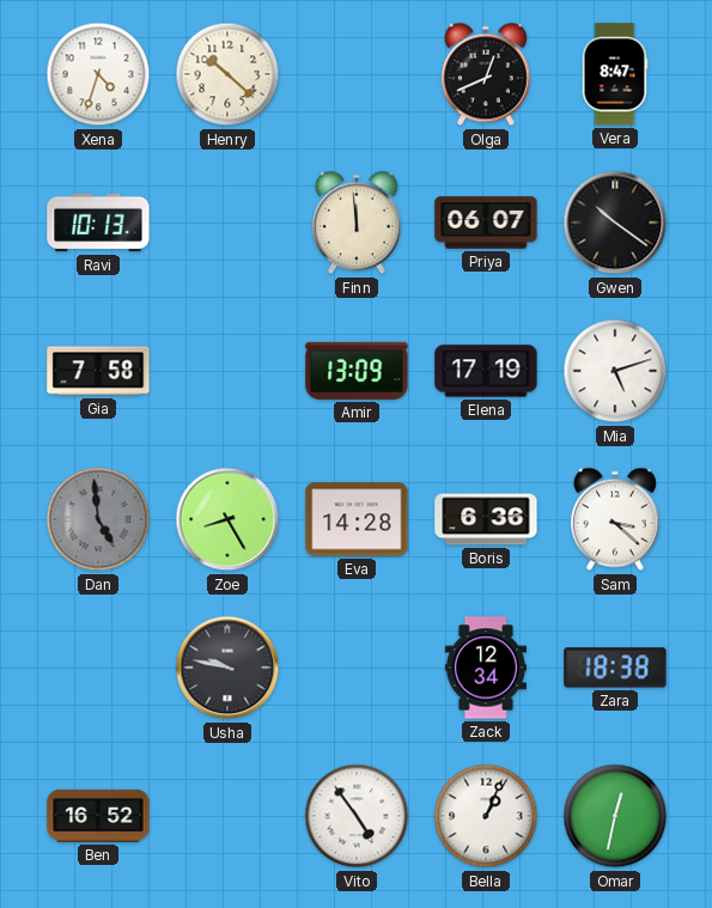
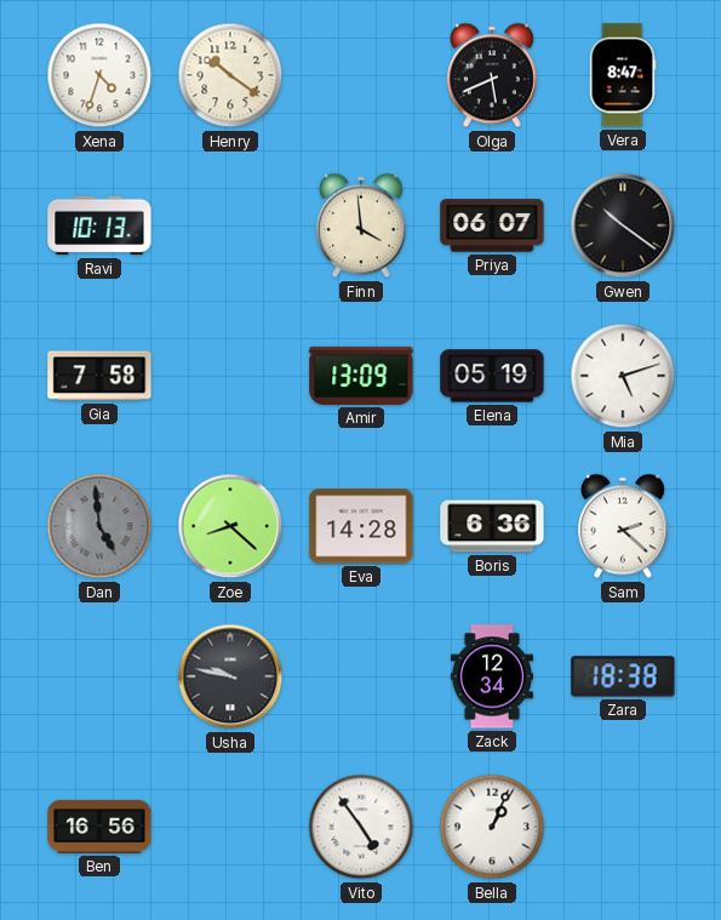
Henry: 10:22 -> 10:21 (230, 75)
Olga: 12:41 -> 5:41 (492, 75)
Finn: 11:59 -> 3:59 (361, 225)
Elena: 17:19 -> 05:19 (492, 376)
Zoe: 8:25 -> 8:22 (230, 526)
Sam: 3:22 -> 2:22 (623, 526)
Ben: 16:52 -> 16:56 (99, 827)
Omar: 12:32 -> none (615, 816)
